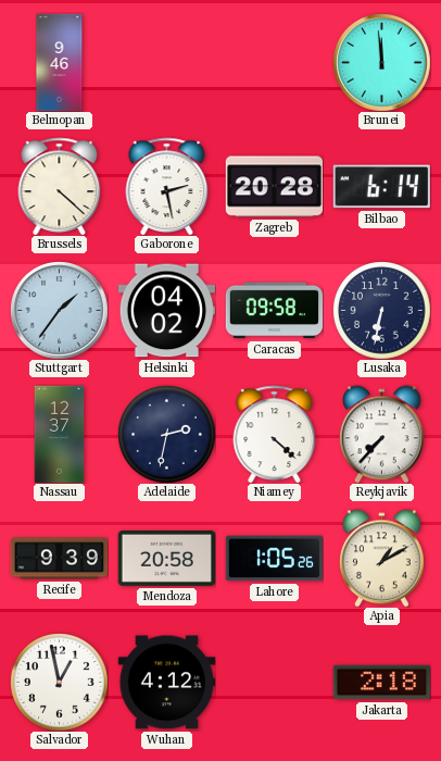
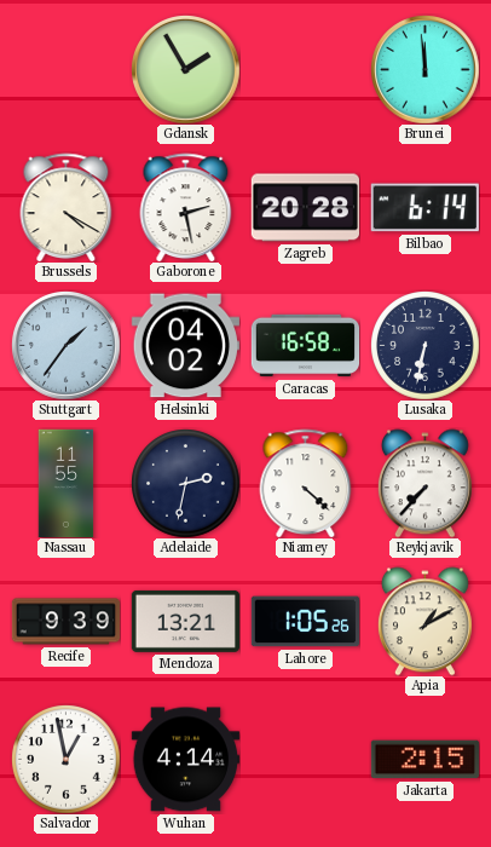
Belmopan: 9:46 -> none (60, 62)
Gdansk: none -> 1:55 (186, 70)
Brussels: 4:22 -> 4:20 (67, 207)
Caracas: 09:58 -> 16:58 (305, 346)
Nassau: 12:37 -> 11:55 (67, 483)
Mendoza: 20:58 -> 13:21 (185, 621)
Wuhan: 4:12 -> 4:14 (185, 760)
Jakarta: 2:18 -> 2:15 (424, 760)
